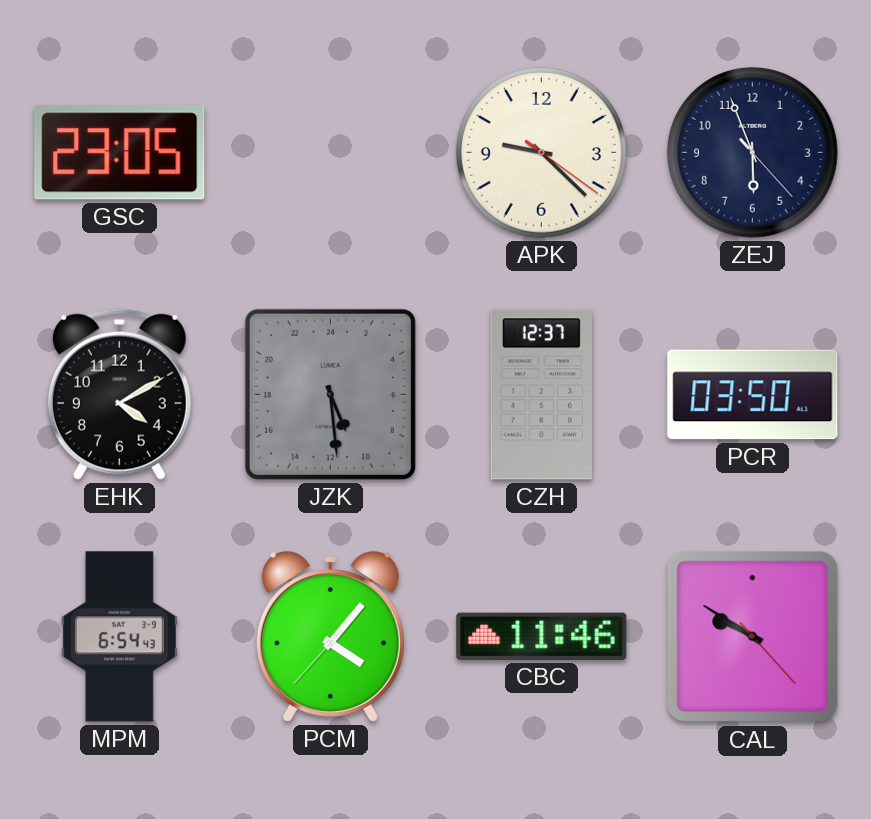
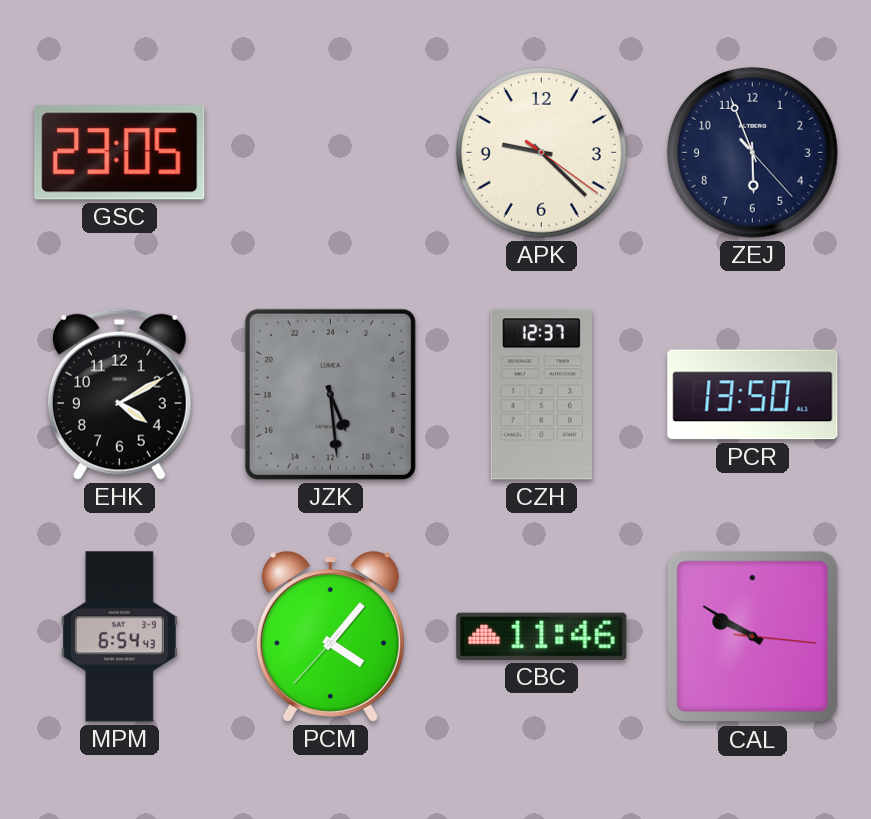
PCR: 03:50 -> 13:50 (753, 395)
CAL: 9:50:23 -> 9:50:16 (753, 637)
